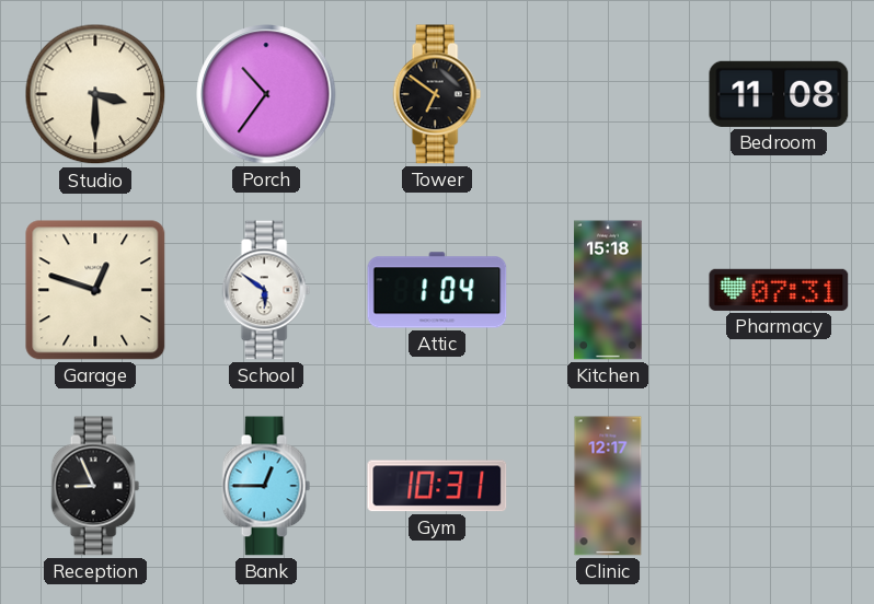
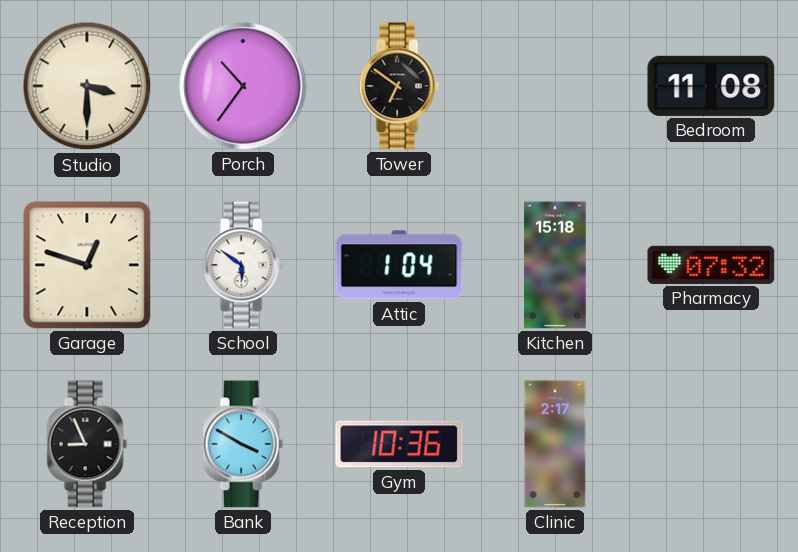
Pharmacy: 07:31 -> 07:32 (711, 265)
Bank: 12:45 -> 3:50 (243, 444)
Gym: 10:31 -> 10:36 (399, 444)
Clinic: 12:17 -> 2:17 (555, 444)
